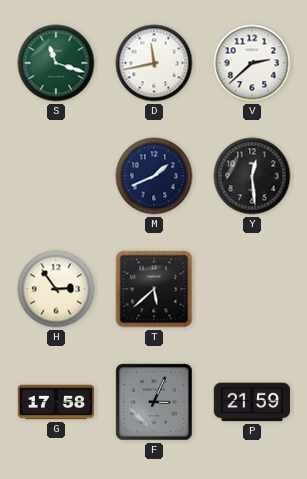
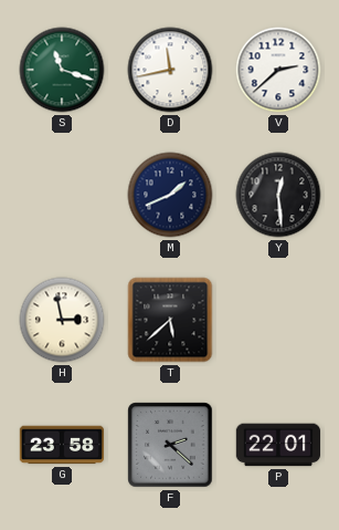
H: 2:54 -> 2:58 (62, 320)
G: 17:58 -> 23:58 (62, 445)
F: 3:04 -> 2:22 (170, 445)
P: 21:59 -> 22:01 (278, 445)
